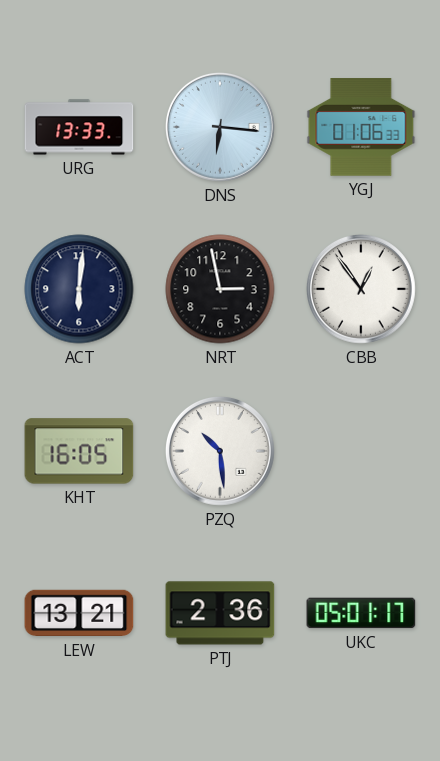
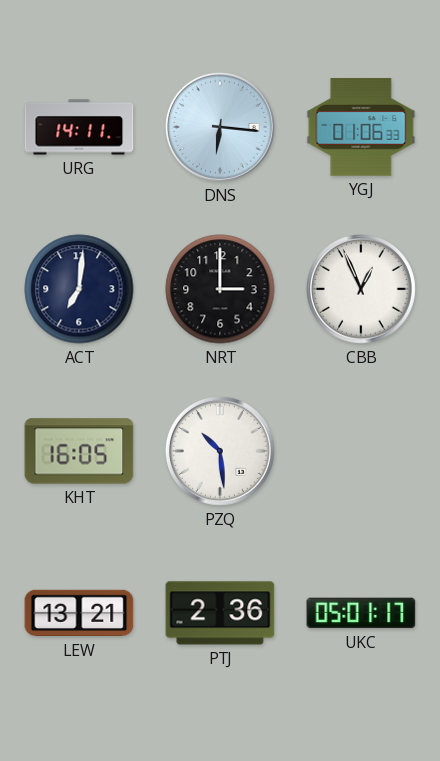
URG: 13:33 -> 14:11 (79, 127)
ACT: 6:01 -> 7:01 (79, 289)
NRT: 2:58 -> 3:00 (220, 289)
CBB: 12:54 -> 12:56 (361, 289)
